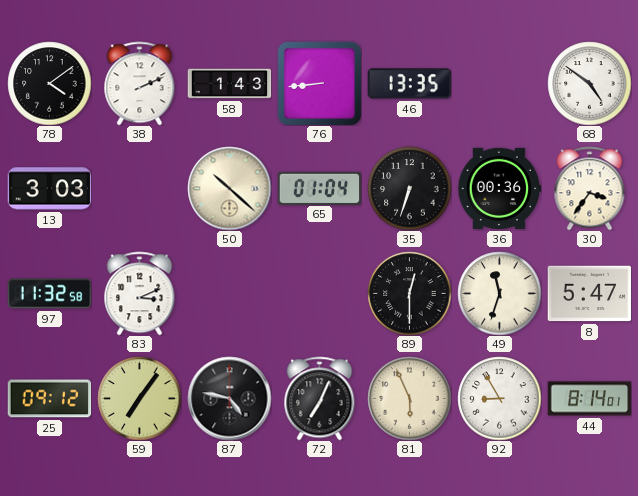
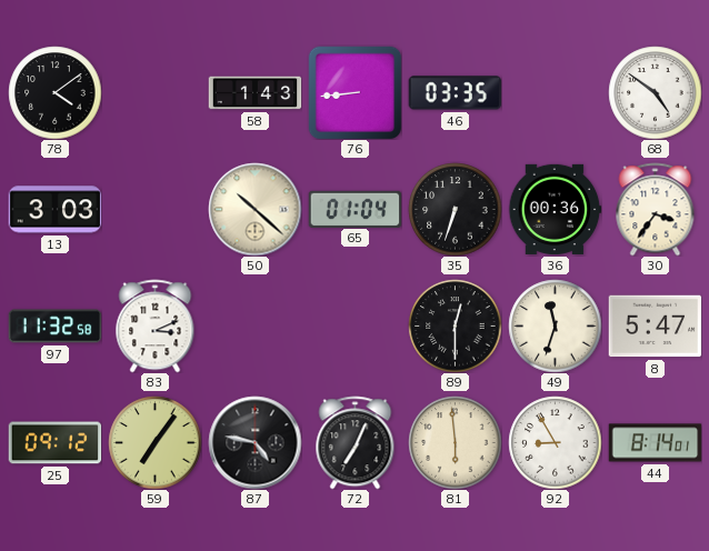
38: 2:11 -> none (140, 83)
46: 13:35 -> 03:35 (455, 93)
81: 5:56 -> 5:59 (455, 442)
